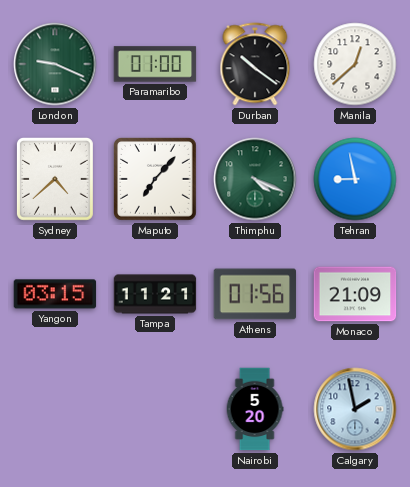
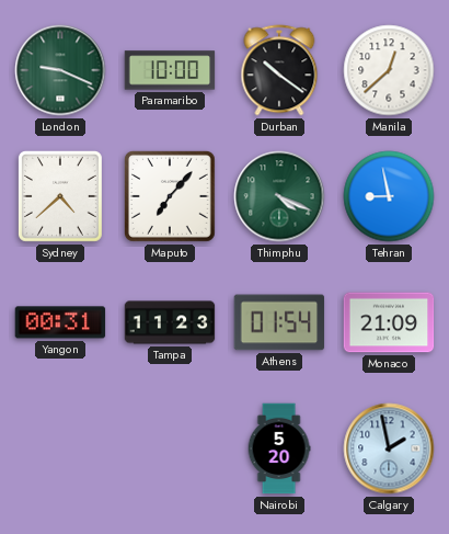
Paramaribo: 01:00 -> 10:00 (170, 70)
Yangon: 03:15 -> 00:31 (60, 322)
Tampa: 11:21 -> 11:23 (170, 322)
Athens: 01:56 -> 01:54 (279, 322)
